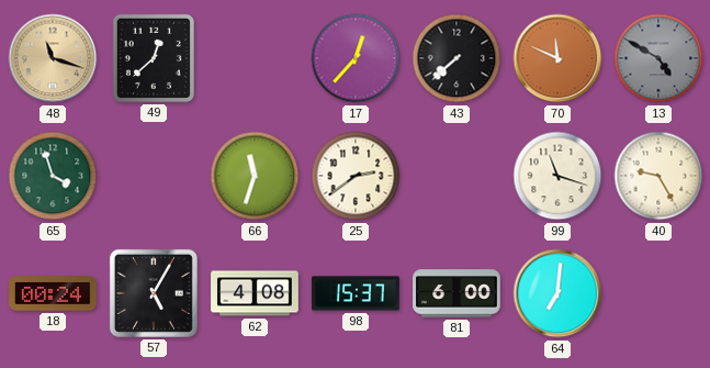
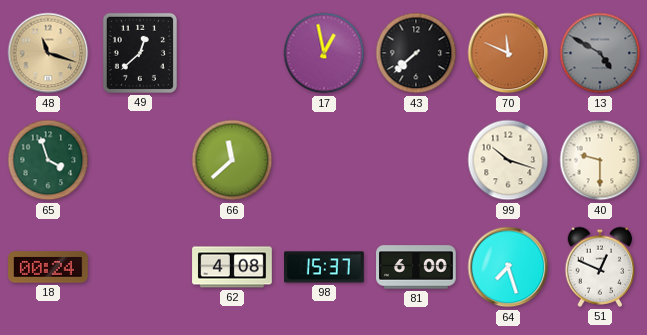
17: 12:37 -> 12:58 (324, 53)
66: 11:33 -> 11:38 (232, 160)
25: 2:39 -> none (356, 176)
99: 11:18 -> 10:18 (508, 160)
40: 9:25 -> 9:30 (600, 160)
57: 5:05 -> none (154, 293)
64: 7:01 -> 7:27 (508, 267)
51: none -> 12:49 (600, 267)
